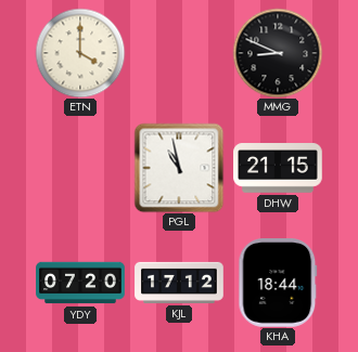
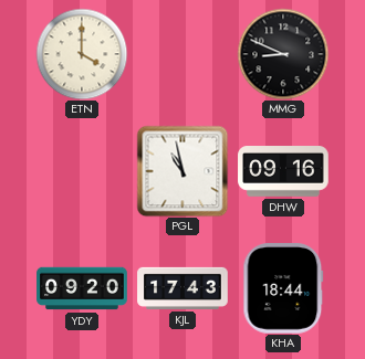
DHW: 21:15 -> 09:16 (283, 171)
YDY: 07:20 -> 09:20 (82, 288)
KJL: 17:12 -> 17:43 (182, 288)
